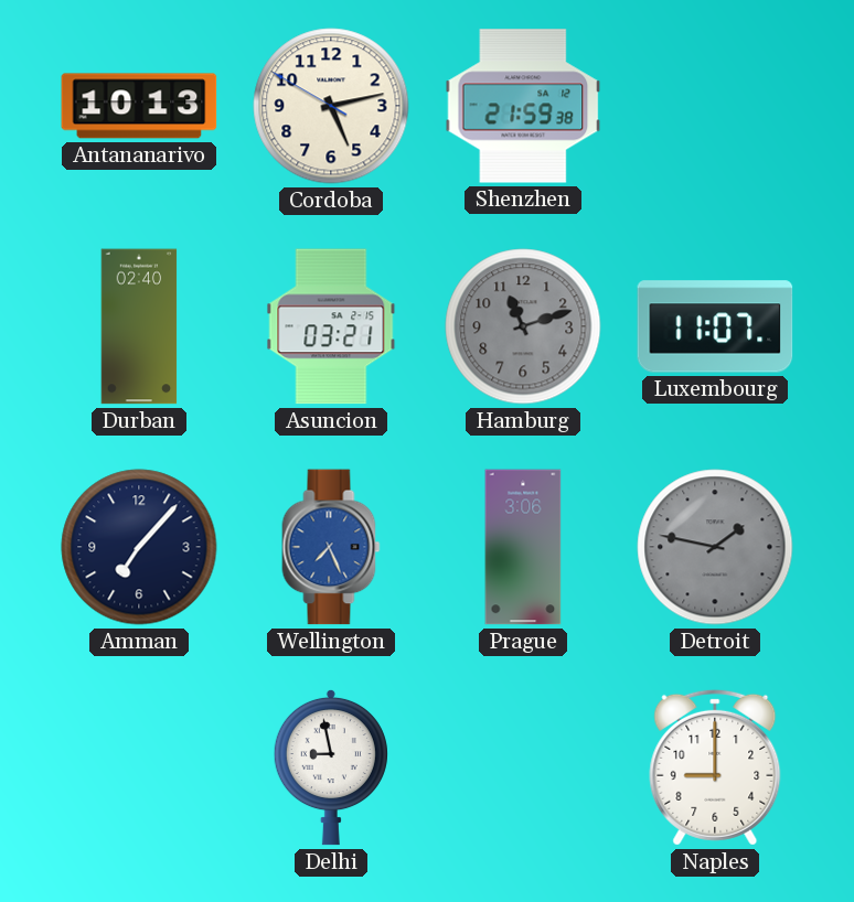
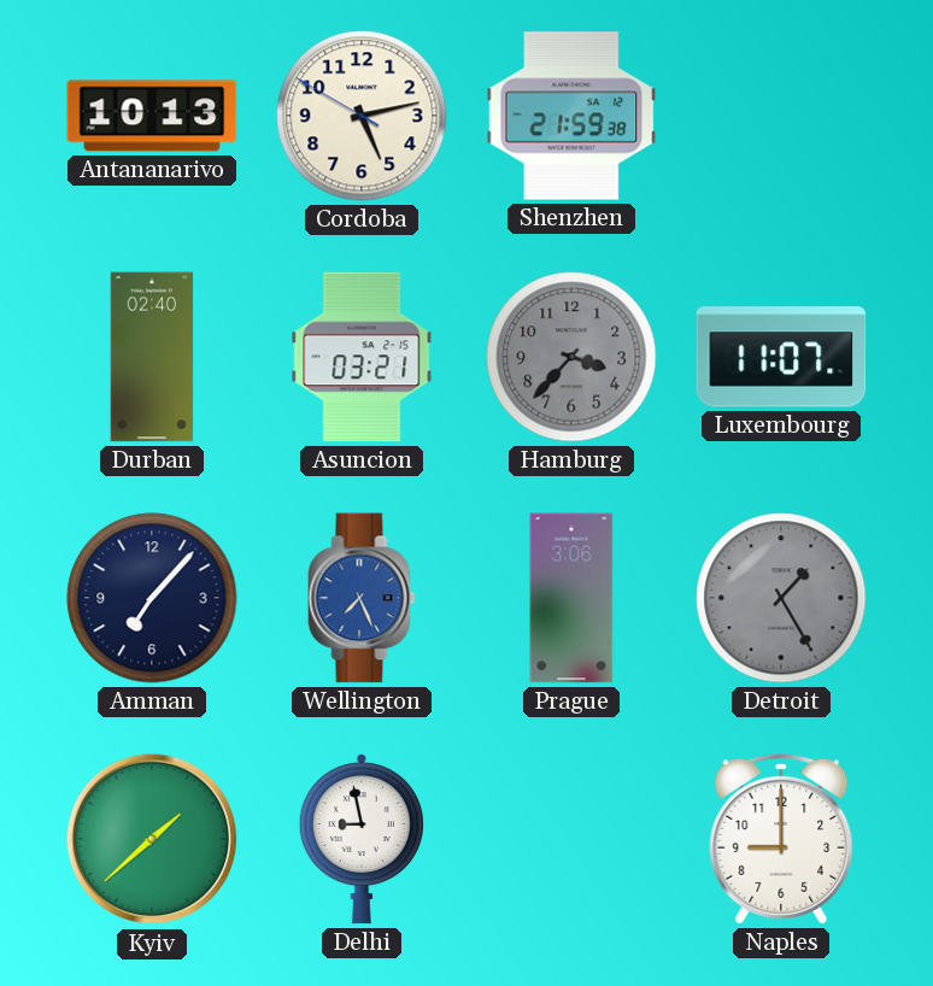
Hamburg: 11:12 -> 3:37 (571, 357)
Detroit: 1:47 -> 1:25 (781, 598)
Kyiv: none -> 1:38 (152, 839)
